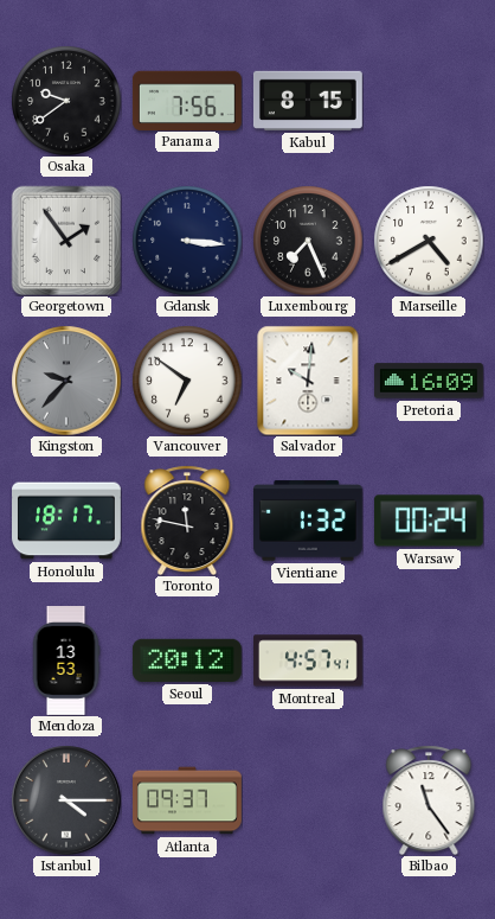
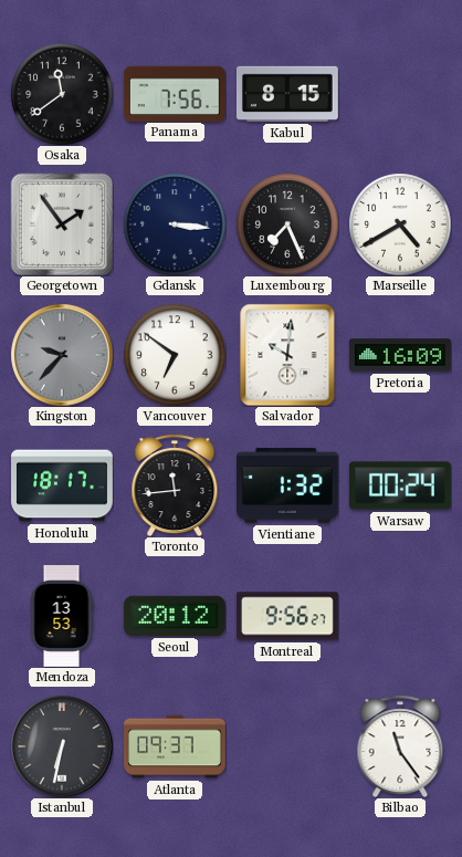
Osaka: 9:39 -> 11:39 (62, 94)
Toronto: 11:47 -> 11:44 (175, 485)
Montreal: 4:57 -> 9:56 (287, 616)
Istanbul: 4:15 -> 6:32 (62, 746)
